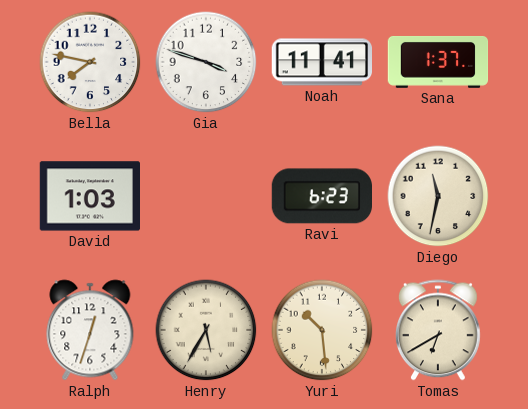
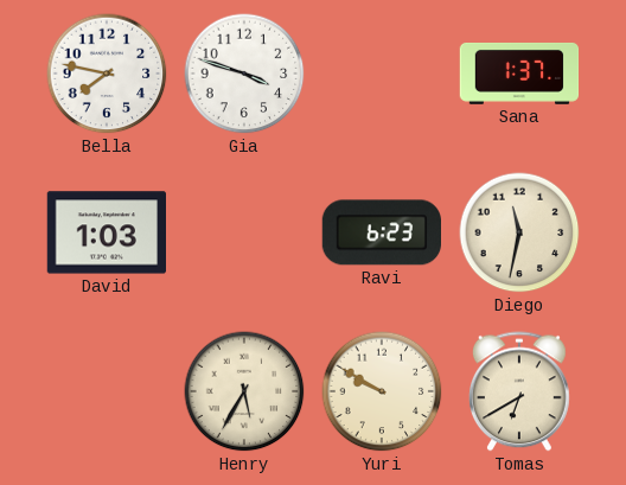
Noah: 11:41 -> none (321, 62)
Ralph: 12:33 -> none (90, 330)
Yuri: 10:29 -> 9:50 (382, 391)
